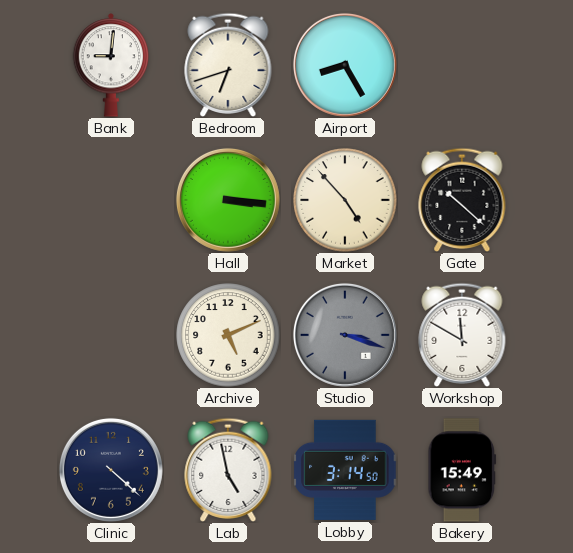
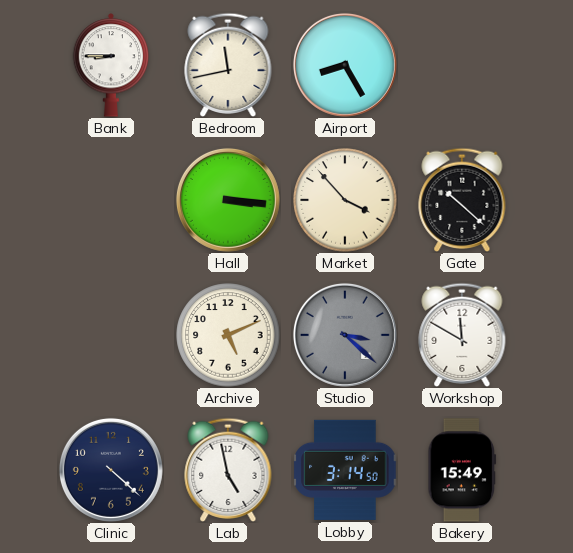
Bank: 9:01 -> 8:45 (111, 65)
Bedroom: 6:42 -> 11:43 (228, 65)
Market: 4:53 -> 3:53 (345, 200)
Studio: 3:18 -> 3:22 (345, 335)
